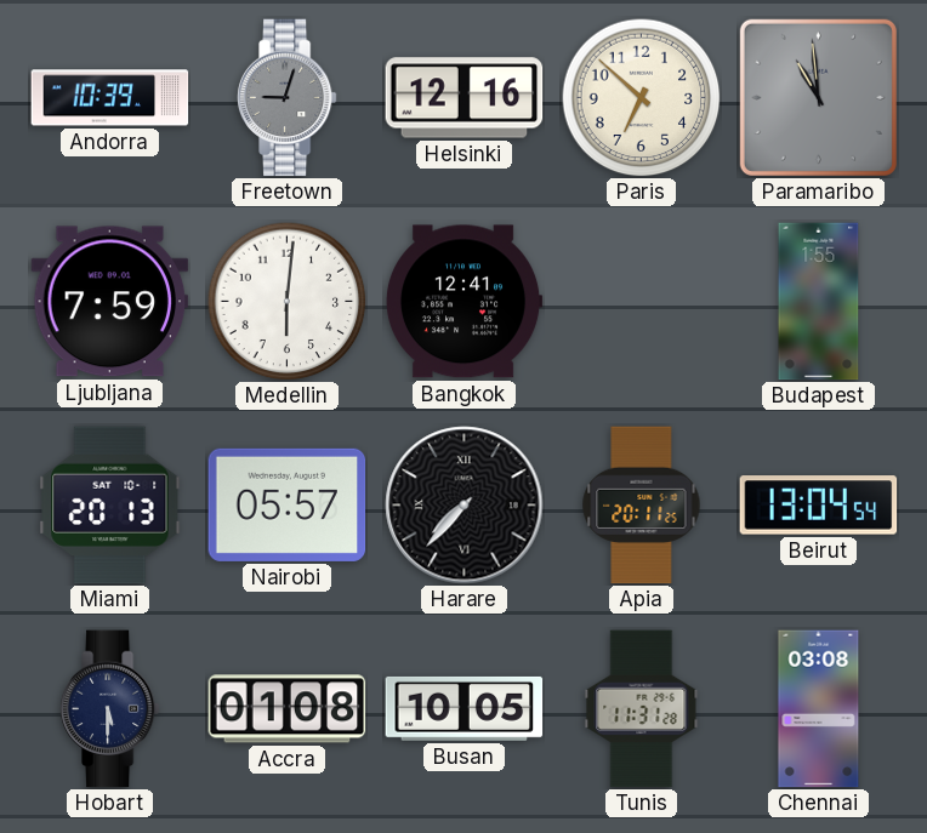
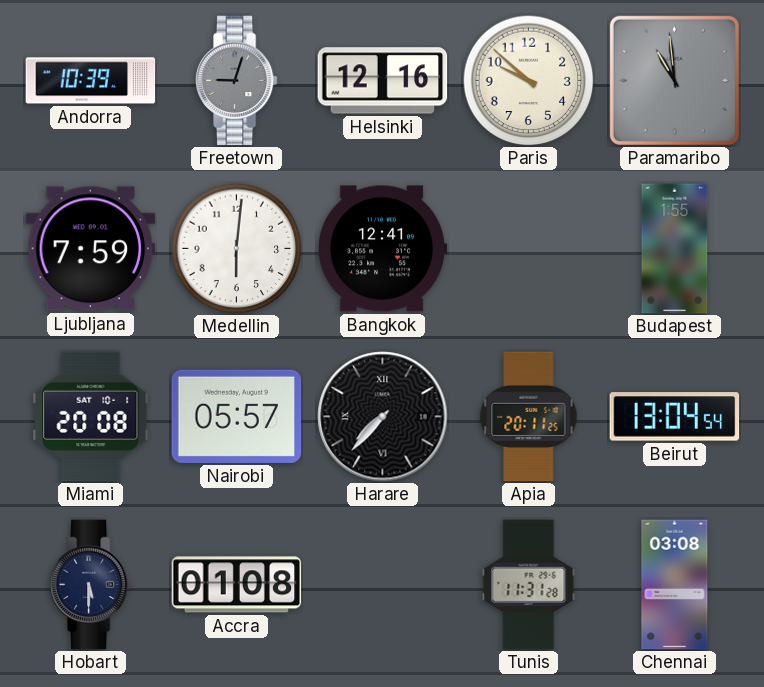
Paris: 6:52 -> 9:52 (529, 81)
Miami: 20:13 -> 20:08 (91, 417)
Busan: 10:05 -> none (465, 708)
